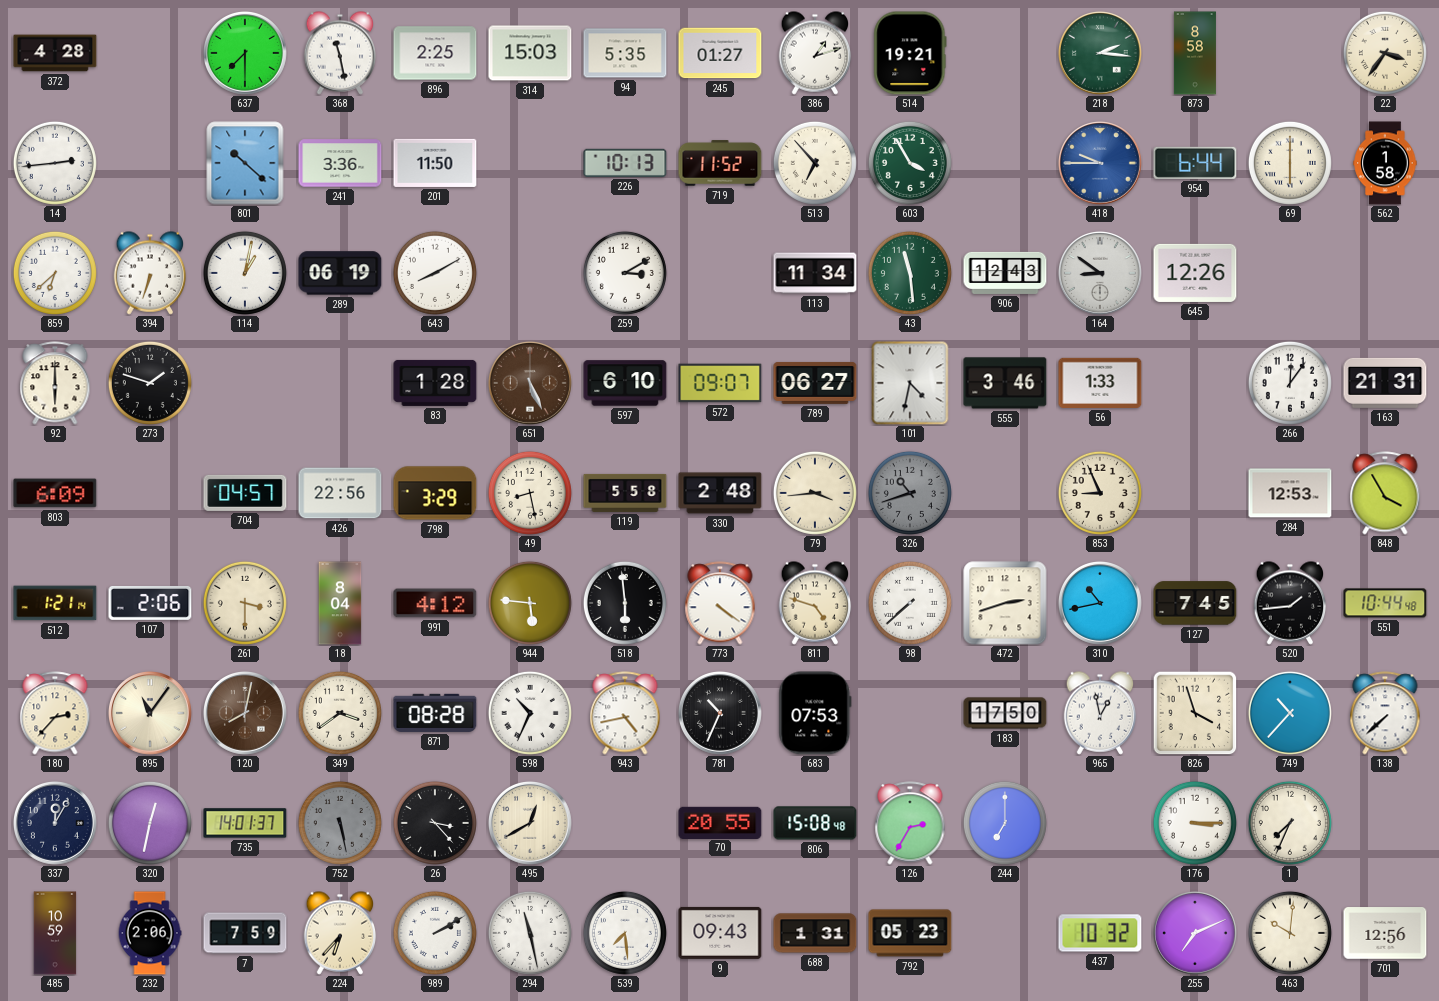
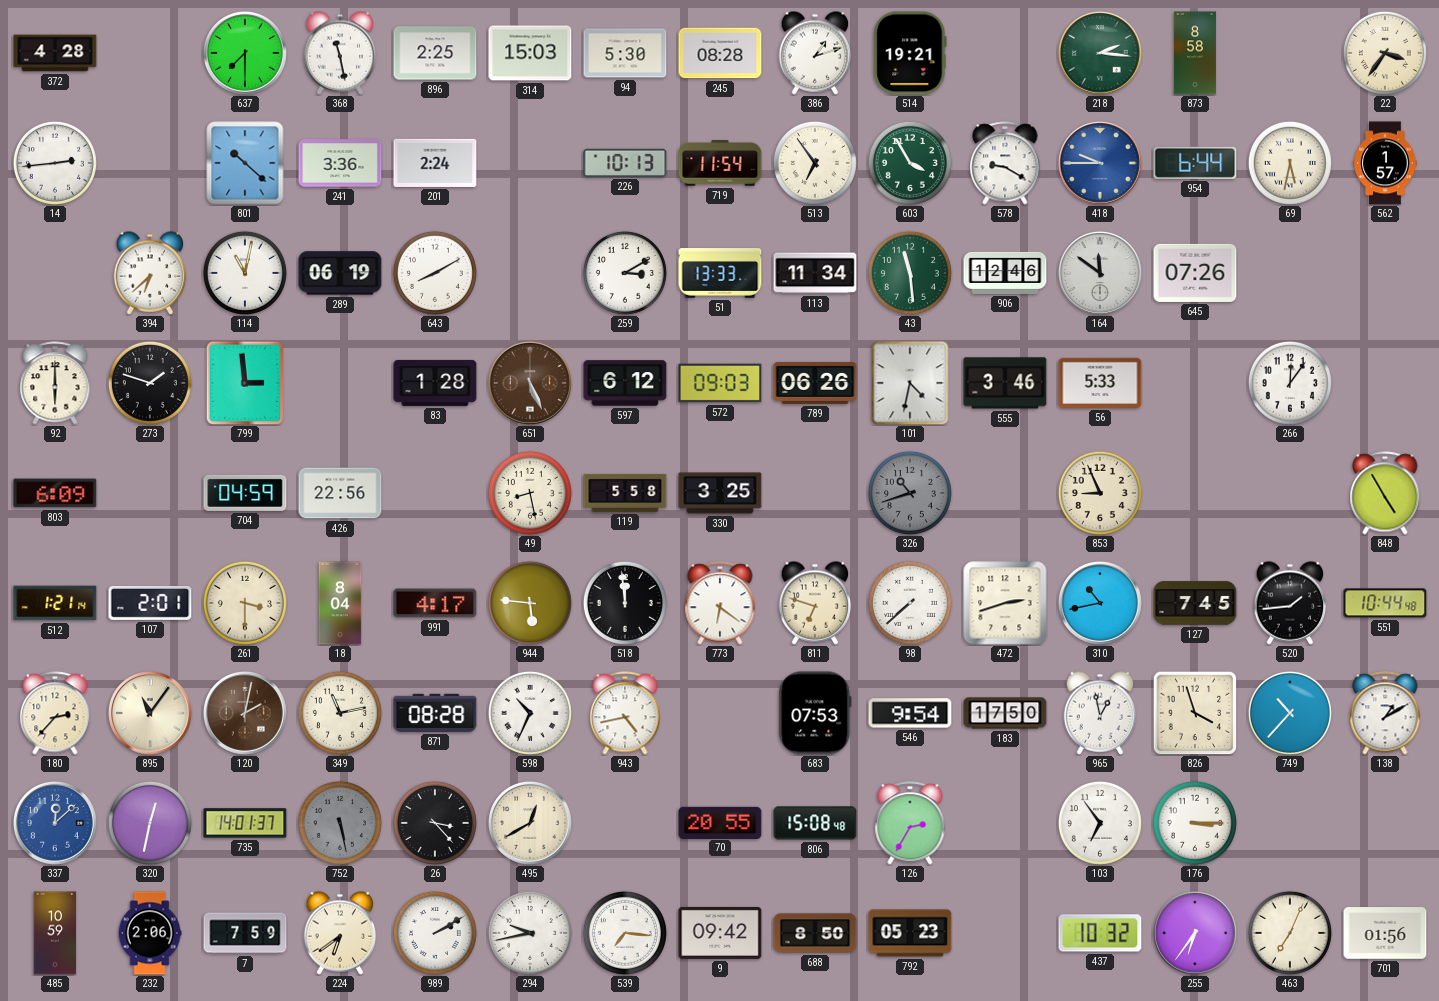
94: 5:35 -> 5:30 (625, 53)
245: 01:27 -> 08:28 (720, 53)
201: 11:50 -> 2:24 (435, 163)
719: 11:52 -> 11:54 (720, 163)
513: 6:53 -> 6:54 (815, 163)
578: none -> 9:20 (1005, 163)
69: 6:00 -> 5:32 (1290, 163)
562: 1:58 -> 1:57 (1385, 163)
859: 6:38 -> none (55, 273)
394: 6:33 -> 6:38 (150, 273)
114: 1:02 -> 11:02 (245, 273)
51: none -> 13:33 (720, 273)
906: 12:43 -> 12:46 (1005, 273)
164: 8:51 -> 11:51 (1100, 273)
645: 12:26 -> 07:26 (1195, 273)
799: none -> 2:59 (245, 383)
597: 6:10 -> 6:12 (625, 383)
572: 09:07 -> 09:03 (720, 383)
789: 06:27 -> 06:26 (815, 383)
56: 1:33 -> 5:33 (1100, 383)
163: 21:31 -> none (1385, 383)
704: 04:57 -> 04:59 (245, 493)
798: 3:29 -> none (435, 493)
330: 2:48 -> 3:25 (720, 493)
79: 3:44 -> none (815, 493)
284: 12:53 -> none (1290, 493)
848: 3:55 -> 4:55 (1385, 493)
107: 2:06 -> 2:01 (150, 603)
991: 4:12 -> 4:17 (435, 603)
518: 5:59 -> 11:59 (625, 603)
773: 4:21 -> 6:21 (720, 603)
811: 4:48 -> 6:48 (815, 603)
120: 8:02 -> 2:02 (245, 713)
349: 3:39 -> 11:13 (340, 713)
781: 10:34 -> none (720, 713)
546: none -> 9:54 (910, 713)
138: 7:38 -> 1:10 (1385, 713)
337: 12:05 -> 12:08 (55, 823)
337 dial: navy -> blue (55, 823)
244: 7:00 -> none (1005, 823)
103: none -> 6:54 (1100, 823)
1: 7:34 -> none (1290, 823)
224: 6:37 -> 6:39 (340, 933)
294: 11:28 -> 9:43 (530, 933)
539: 7:29 -> 7:16 (625, 933)
9: 09:43 -> 09:42 (720, 933)
688: 1:31 -> 8:50 (815, 933)
255: 7:11 -> 6:36 (1195, 933)
463: 10:01 -> 7:04 (1290, 933)
701: 12:56 -> 01:56 (1385, 933)
